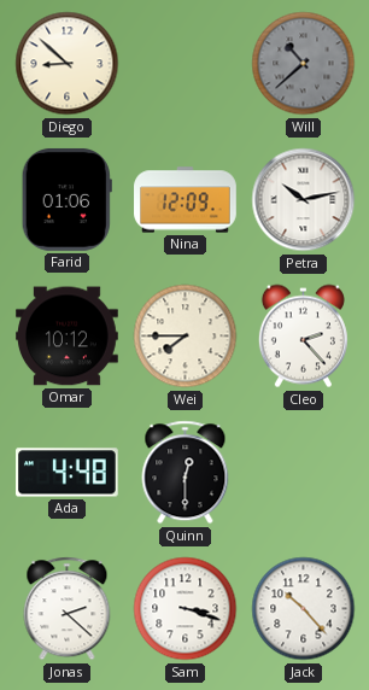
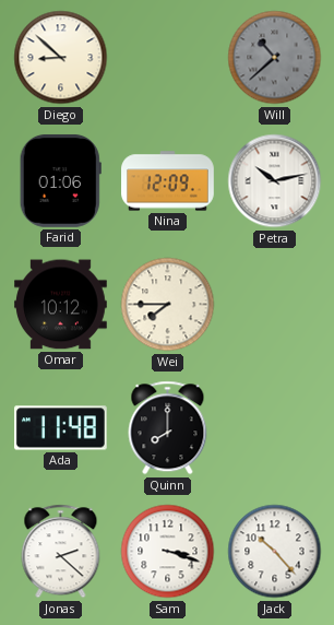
Cleo: 2:23 -> none (303, 337)
Ada: 4:48 -> 11:48 (61, 428)
Quinn: 12:30 -> 8:00 (168, 428)
